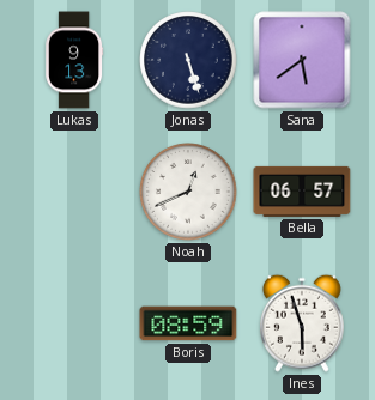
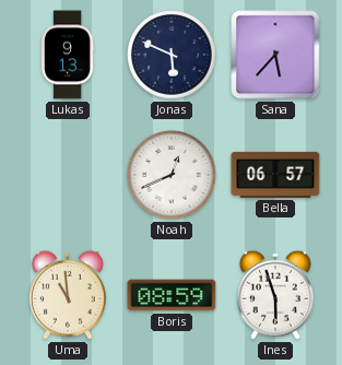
Jonas: 5:27 -> 5:49 (172, 55)
Sana: 5:39 -> 5:37 (275, 55)
Uma: none -> 10:59 (69, 295)
